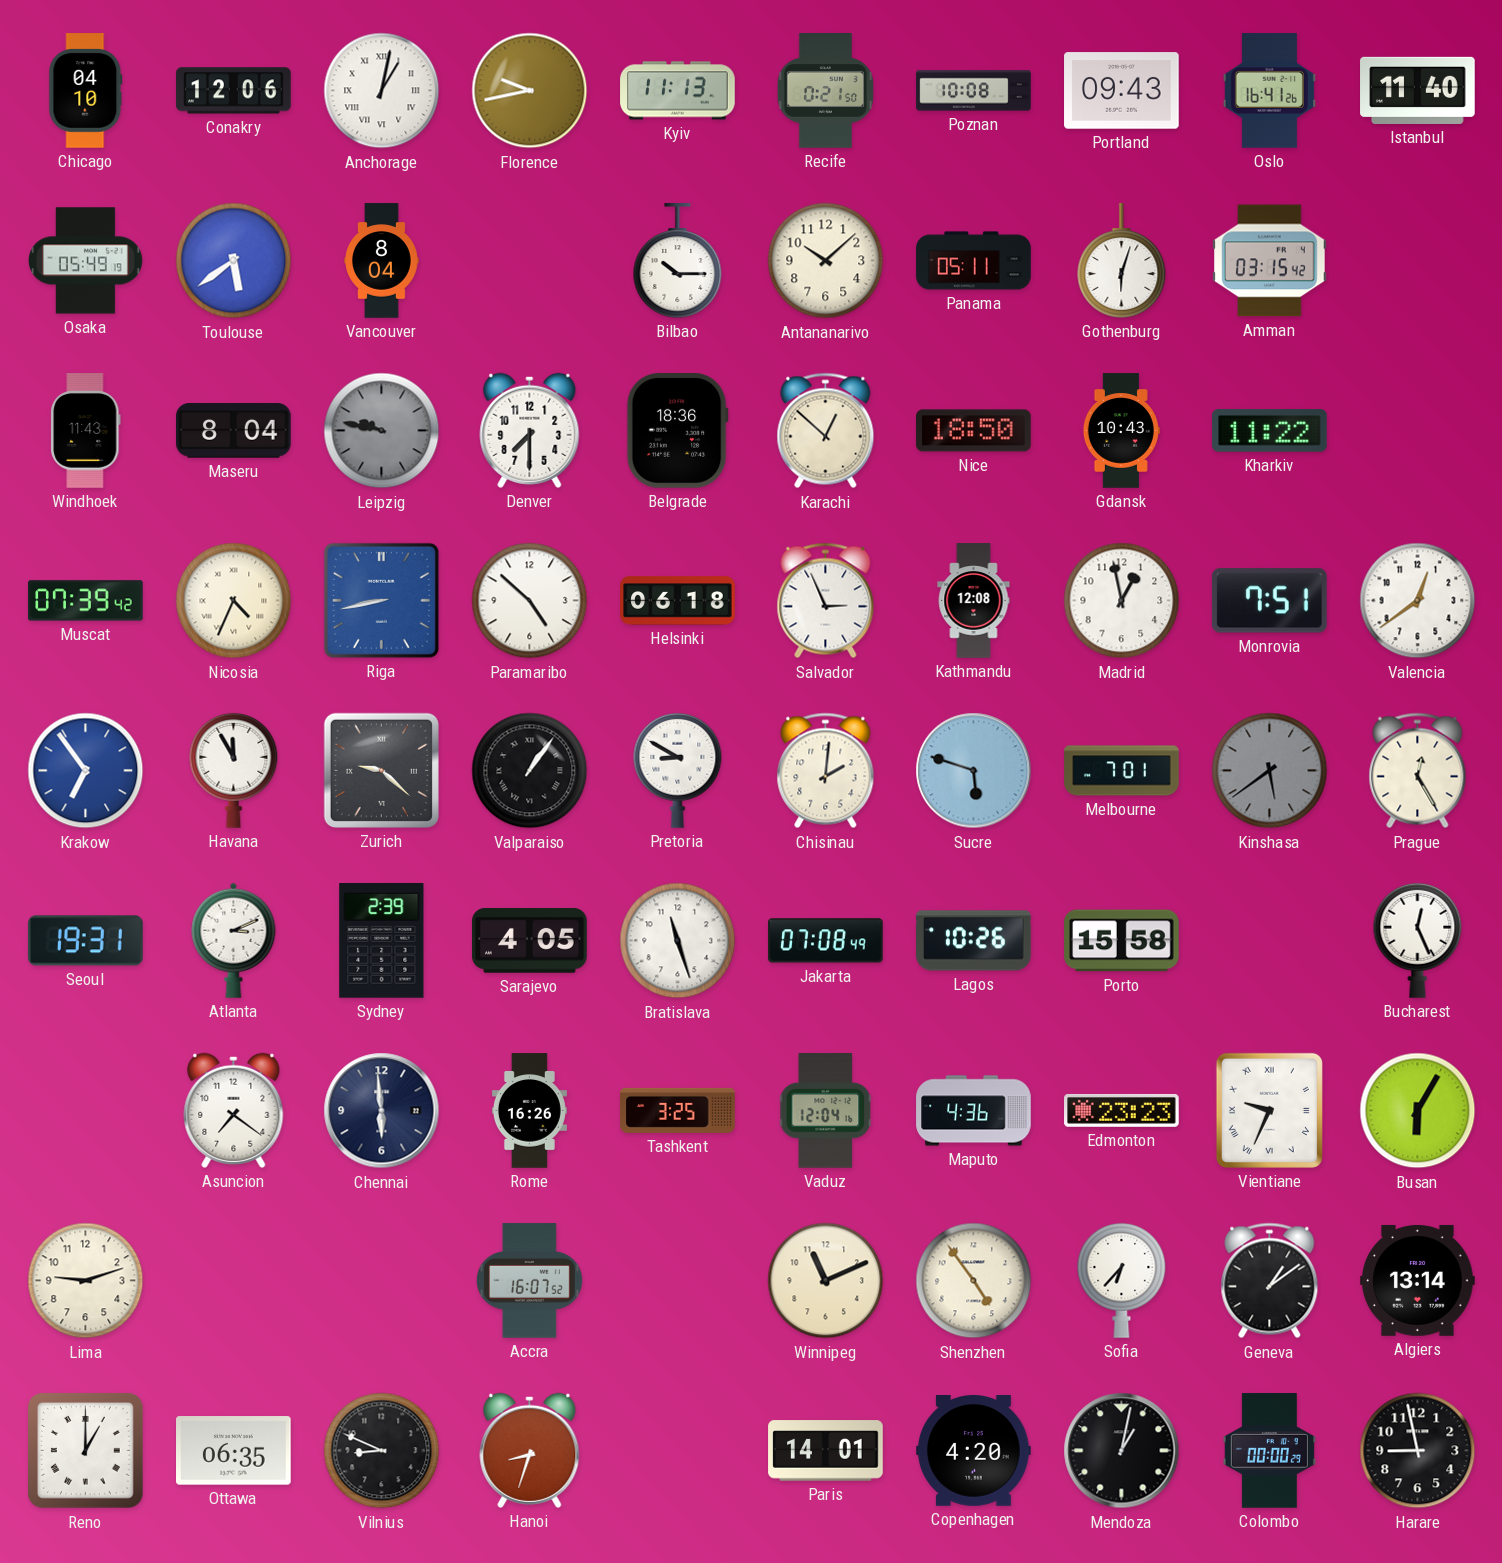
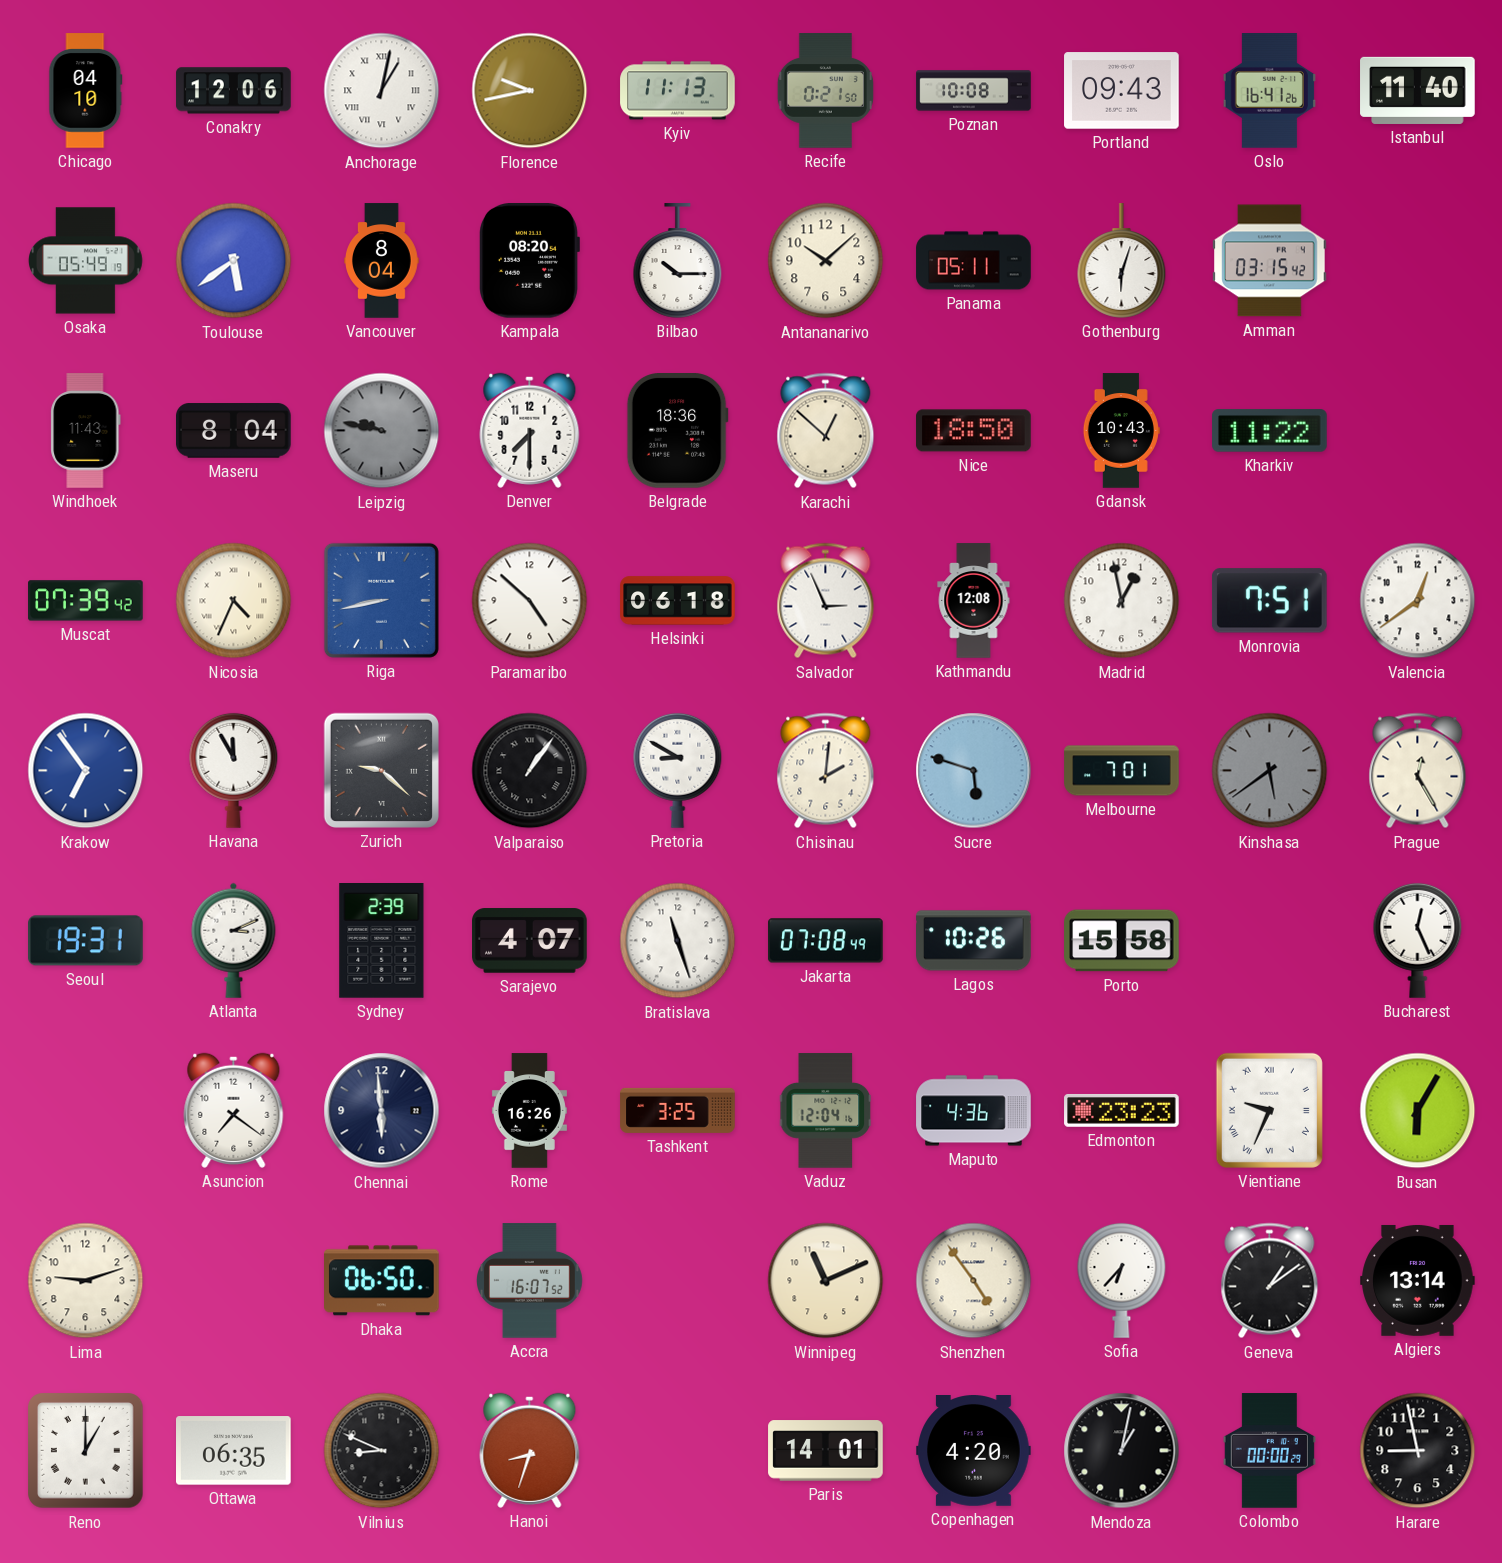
Kampala: none -> 08:20 (530, 261)
Sarajevo: 4:05 -> 4:07 (530, 941)
Dhaka: none -> 06:50 (382, 1281)
